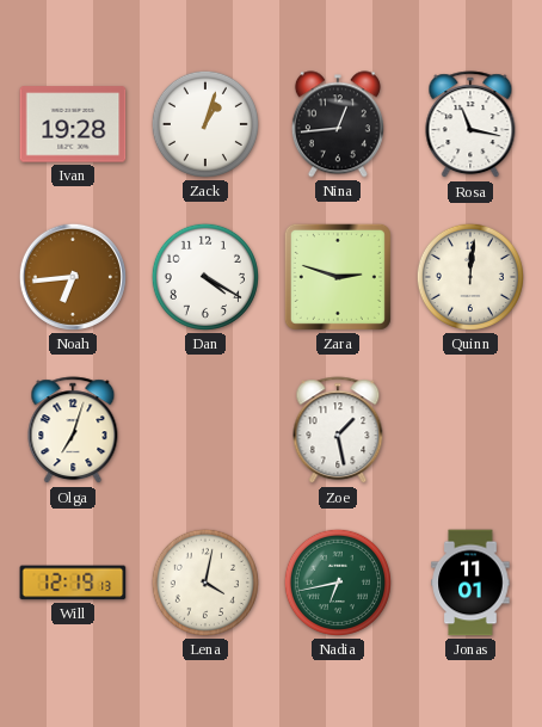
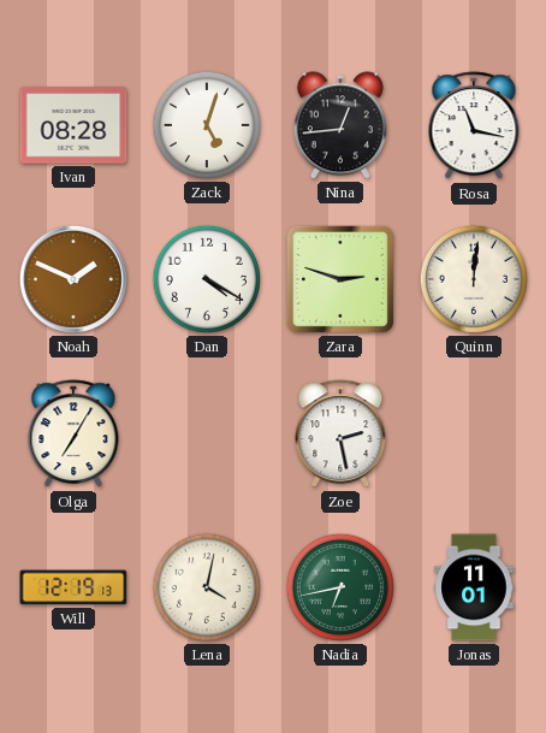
Ivan: 19:28 -> 08:28 (73, 125)
Zack: 1:03 -> 5:03 (207, 125)
Noah: 6:44 -> 1:49 (73, 279)
Olga: 7:03 -> 7:05 (73, 435)
Zoe: 1:28 -> 2:28 (340, 435)
